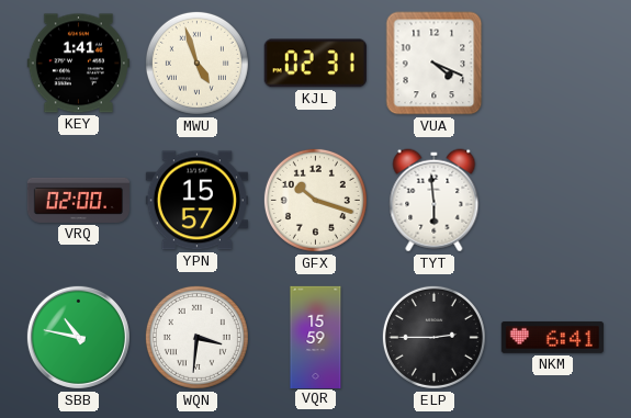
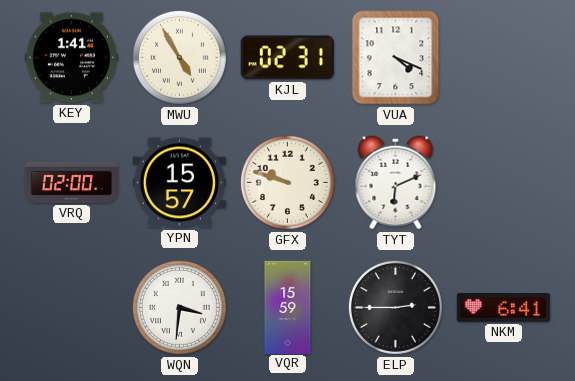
MWU: 4:57 -> 4:55 (179, 57)
GFX: 10:18 -> 9:48 (287, 182)
TYT: 5:59 -> 6:11 (396, 183)
SBB: 10:47 -> none (78, 337)
